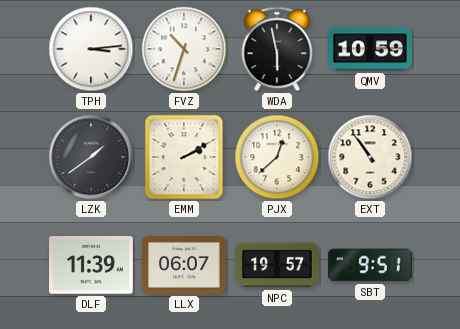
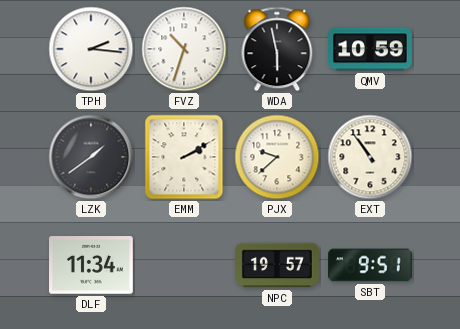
TPH: 3:14 -> 2:16 (91, 49)
PJX: 12:38 -> 9:38 (277, 157)
DLF: 11:39 -> 11:34 (92, 265)
LLX: 06:07 -> none (185, 266)
